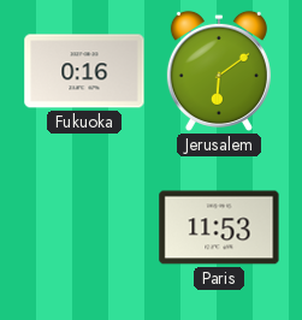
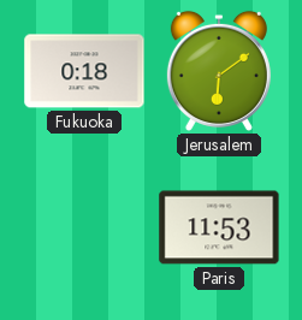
Fukuoka: 0:16 -> 0:18 (84, 71)
